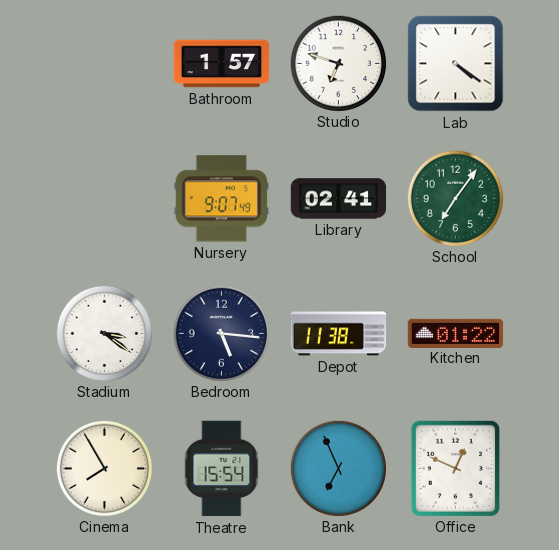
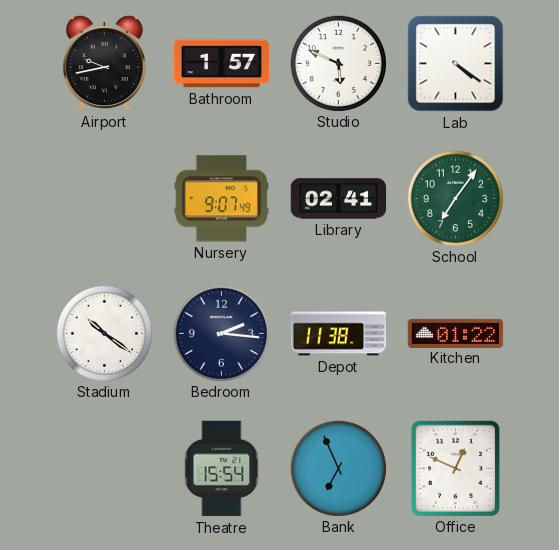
Airport: none -> 9:43 (104, 63)
Studio: 6:48 -> 5:49 (338, 63)
Stadium: 3:21 -> 10:21 (104, 333)
Bedroom: 5:16 -> 2:16 (221, 333)
Cinema: 7:55 -> none (104, 468)
